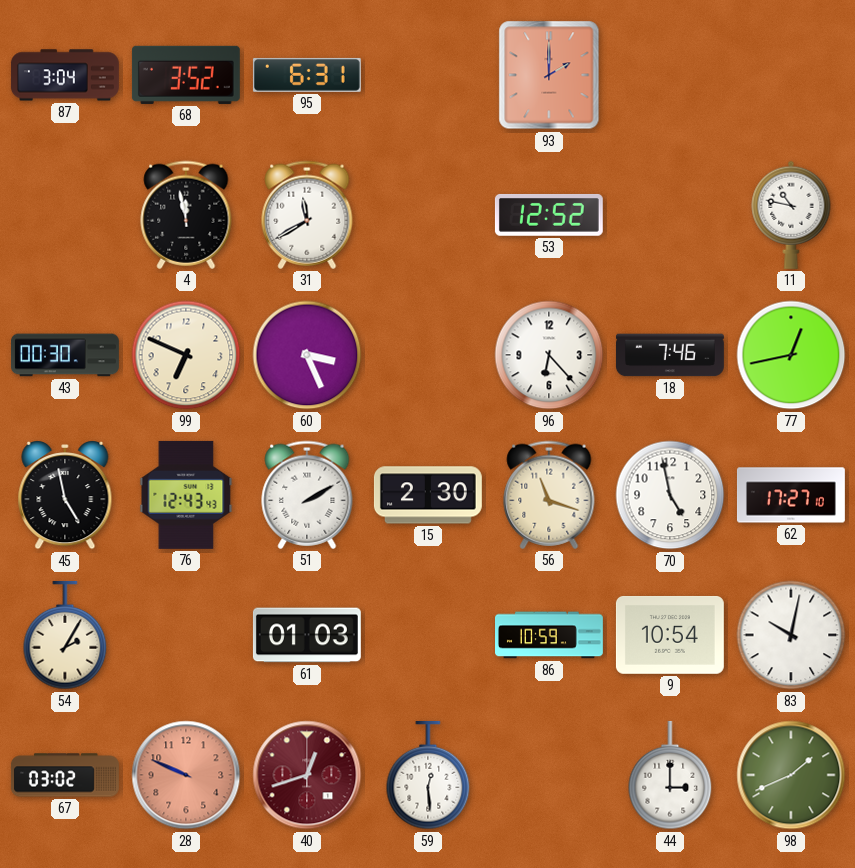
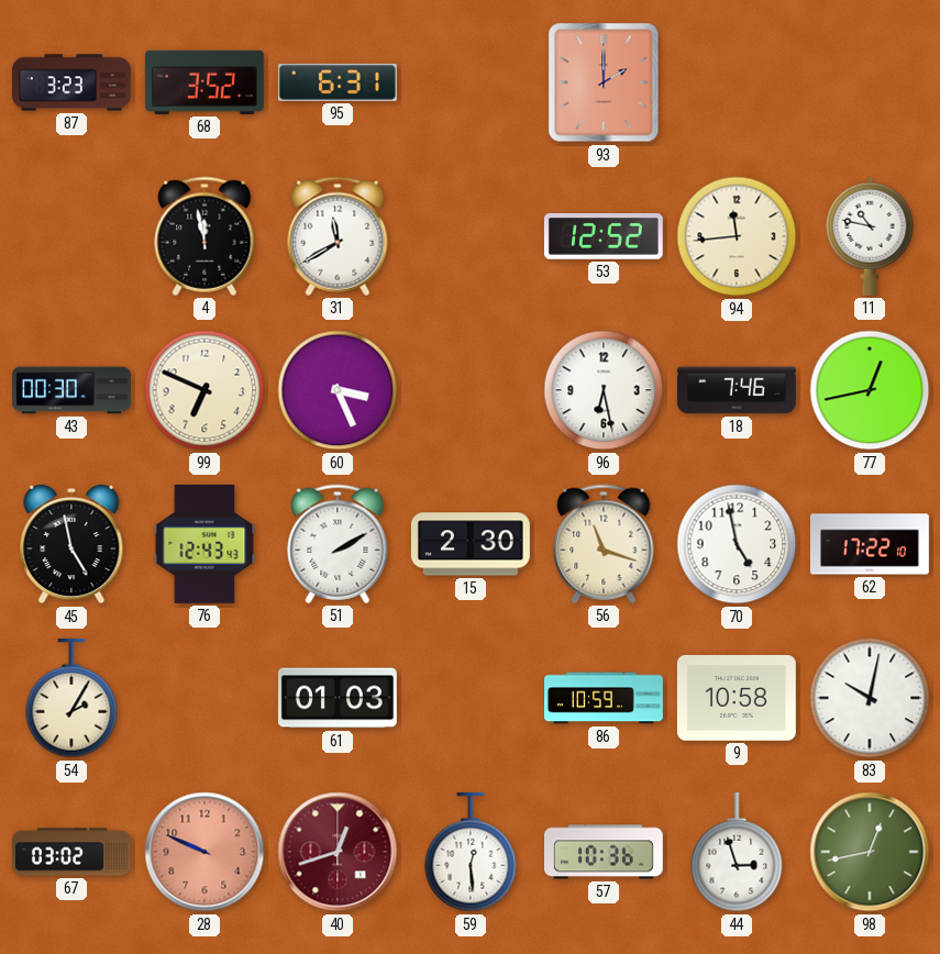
87: 3:04 -> 3:23 (71, 82)
94: none -> 11:44 (737, 236)
96: 6:23 -> 6:28 (604, 390)
62: 17:27 -> 17:22 (870, 544)
9: 10:54 -> 10:58 (737, 698)
57: none -> 10:36 (604, 852)
44: 3:00 -> 2:57 (737, 852)
98: 1:41 -> 12:43 (870, 852)
